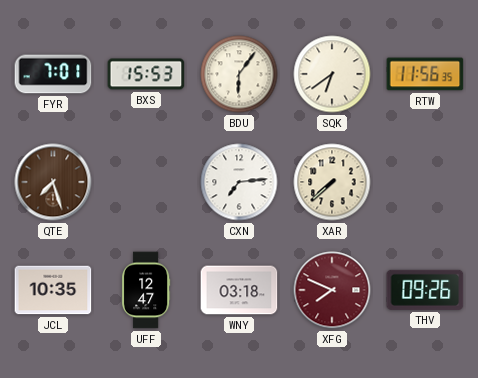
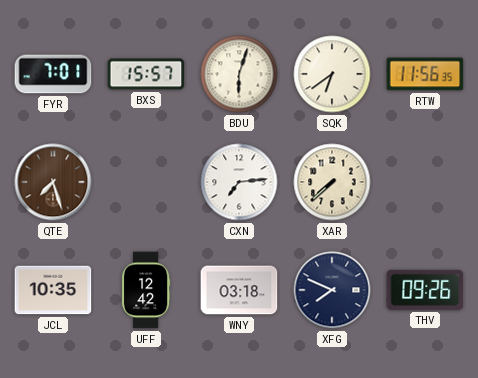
BXS: 15:53 -> 15:57 (146, 74)
BDU: 6:06 -> 6:03 (239, 74)
UFF: 12:47 -> 12:42 (146, 290)
XFG dial: burgundy -> navy (332, 290)
